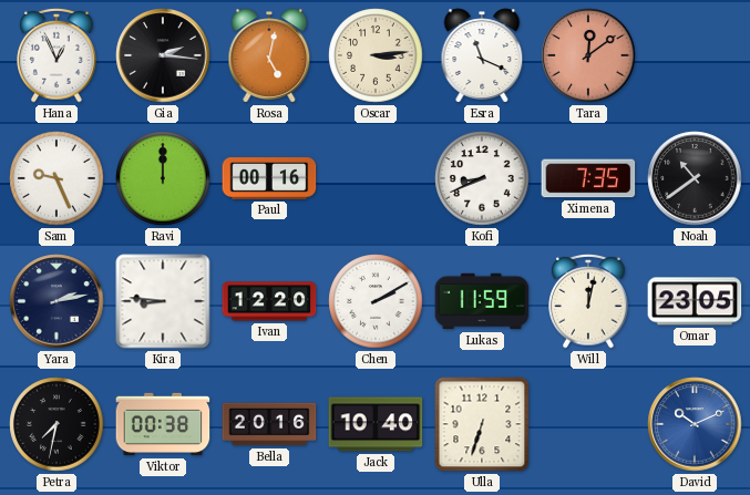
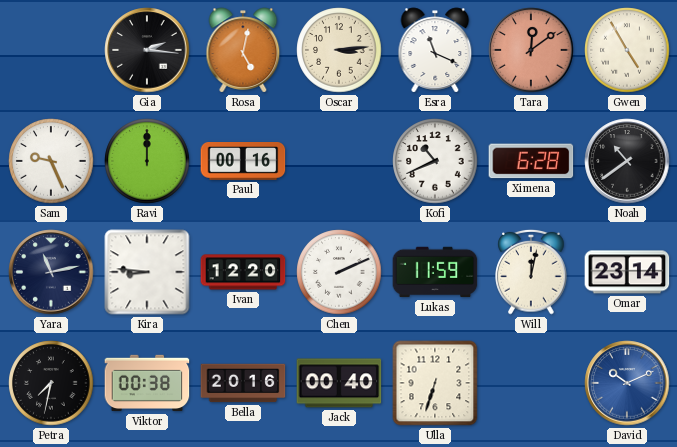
Hana: 12:56 -> none (56, 55)
Gwen: none -> 4:55 (627, 50)
Kofi: 8:41 -> 10:41 (435, 161)
Ximena: 7:35 -> 6:28 (531, 161)
Yara: 2:13 -> 11:13 (51, 272)
Chen: 2:10 -> 2:11 (339, 272)
Omar: 23:05 -> 23:14 (627, 272)
Jack: 10:40 -> 00:40 (339, 383)
